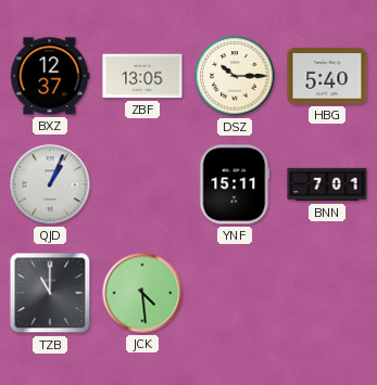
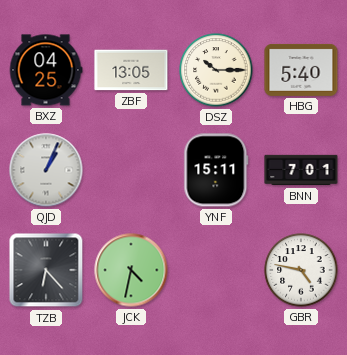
BXZ: 12:37 -> 04:25 (46, 70)
TZB: 11:00 -> 6:23 (46, 270)
JCK: 4:29 -> 4:32 (131, 270)
GBR: none -> 4:47 (301, 270)
